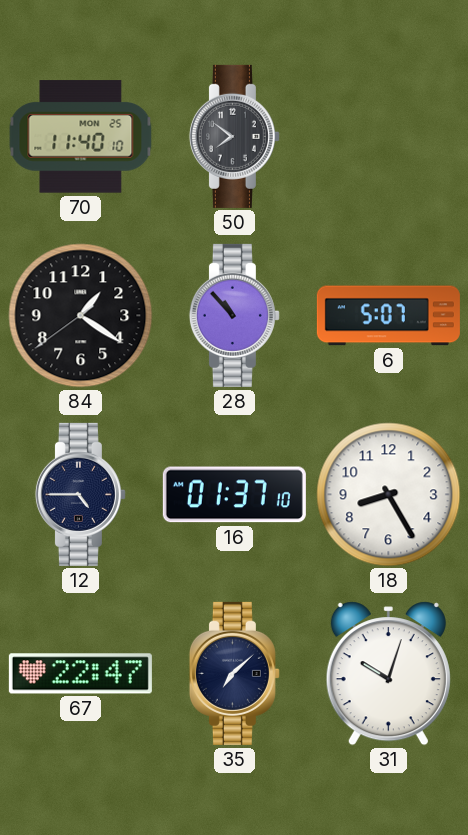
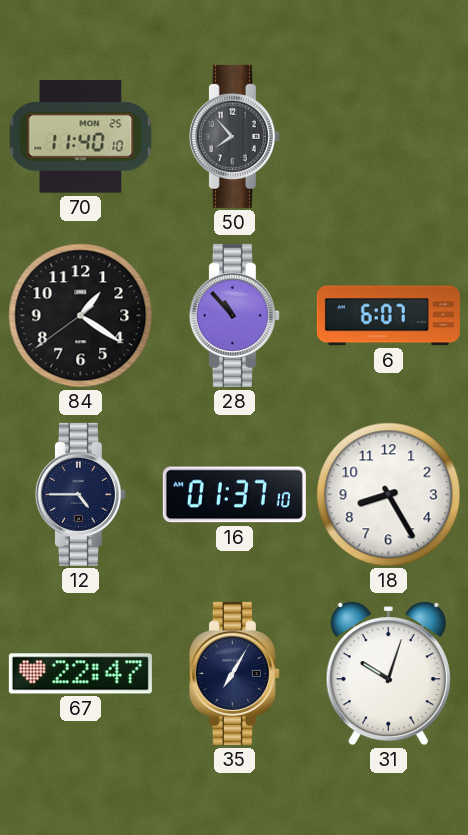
50: 7:51 -> 7:53 (234, 136)
6: 5:07 -> 6:07 (388, 316)
35: 7:08 -> 7:05 (234, 673)
